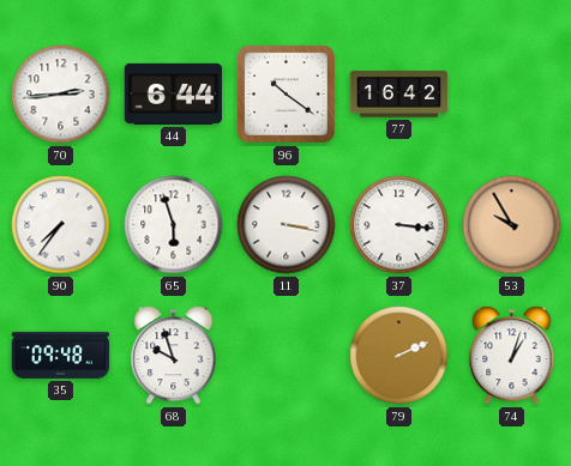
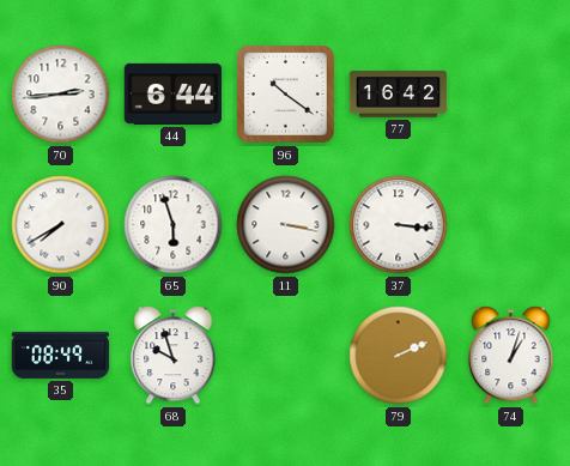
90: 7:36 -> 7:40 (61, 225)
53: 9:55 -> none (512, 225)
35: 09:48 -> 08:49 (61, 355)
